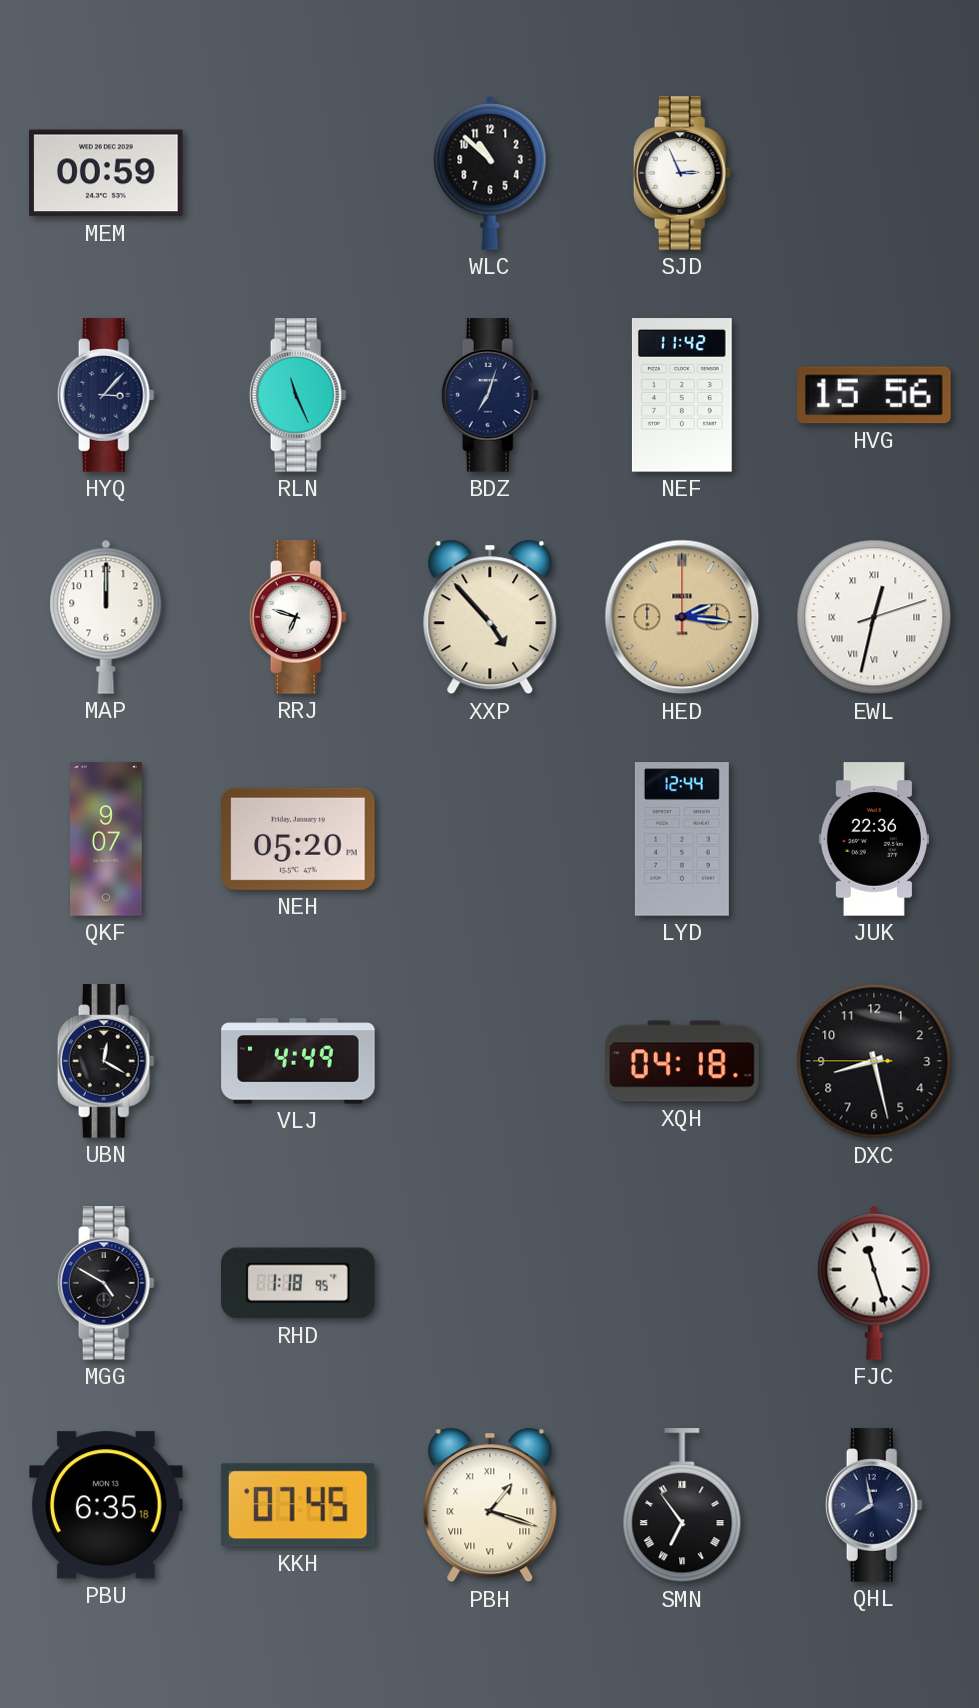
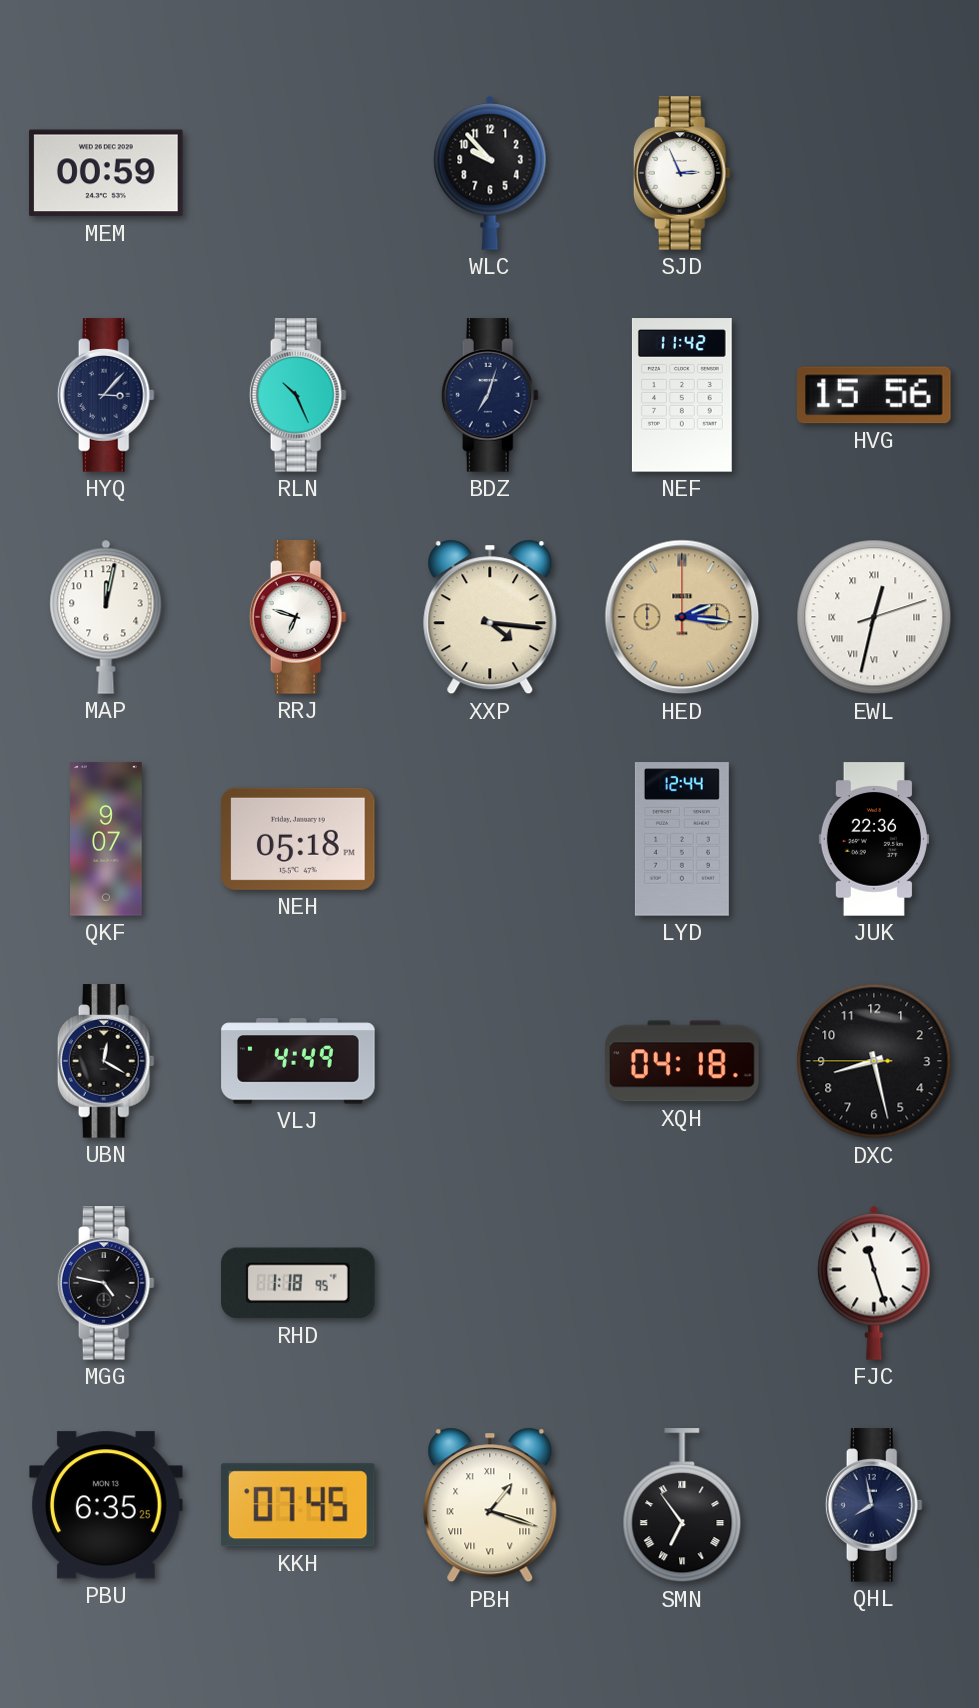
WLC: 10:52 -> 9:53 (490, 173)
RLN: 11:26 -> 10:26 (298, 395)
MAP: 12:00 -> 12:02 (106, 617)
XXP: 4:53 -> 4:16 (490, 617)
NEH: 05:20 -> 05:18 (298, 839)
MGG: 4:50 -> 4:47 (106, 1283)
PBU: 6:35:18 -> 6:35:25 (106, 1505)
